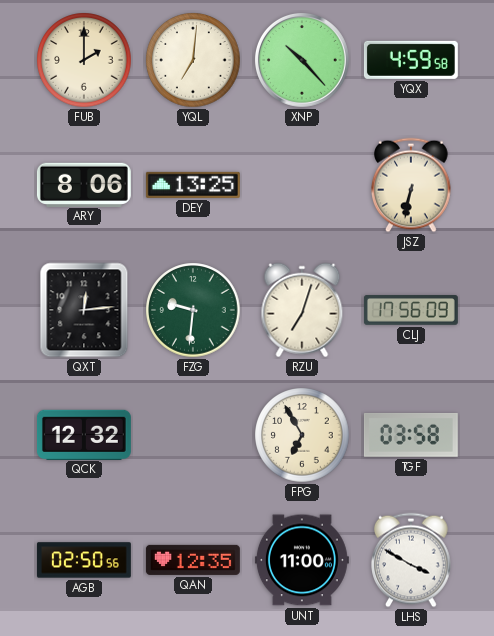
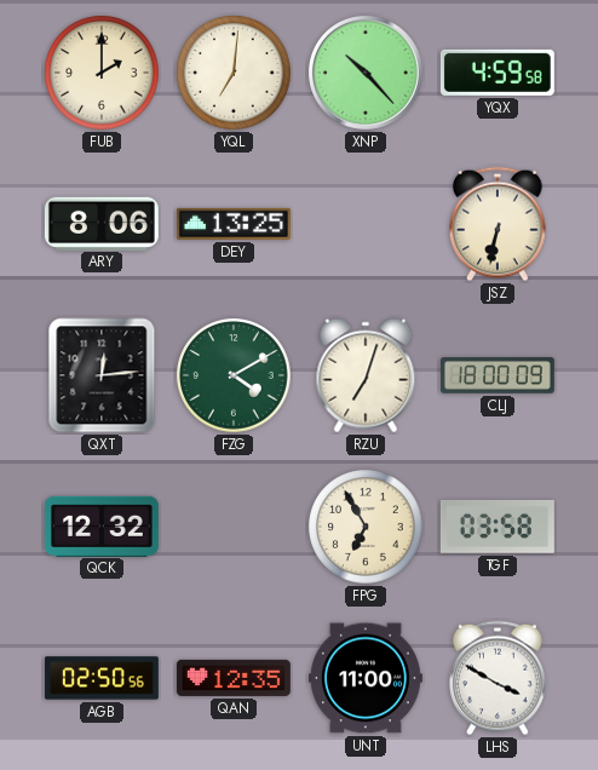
FZG: 9:31 -> 4:10 (234, 375)
CLJ: 17:56 -> 18:00 (498, 375)
